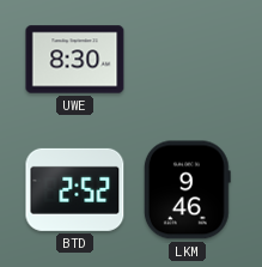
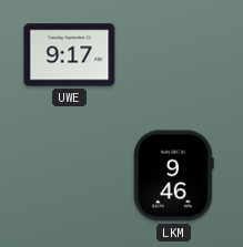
UWE: 8:30 -> 9:17 (70, 55)
BTD: 2:52 -> none (75, 189)
